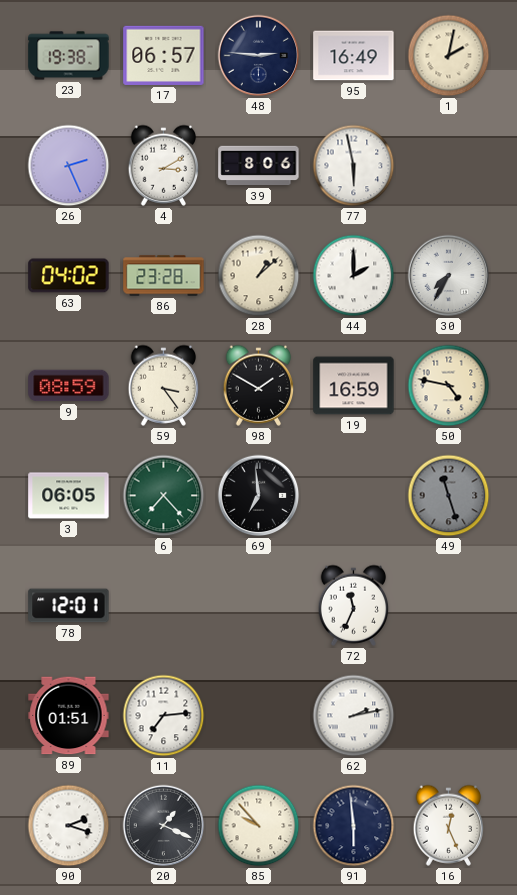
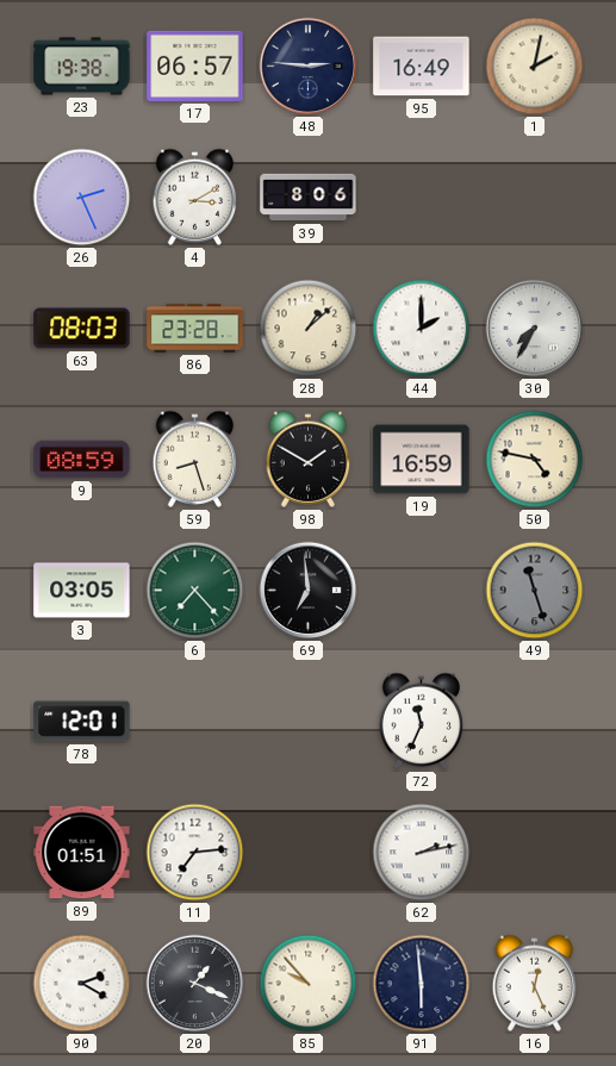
77: 5:58 -> none (354, 166)
63: 04:02 -> 08:03 (82, 329)
59: 3:24 -> 8:27 (195, 459)
3: 06:05 -> 03:05 (82, 591)
90: 2:18 -> 2:20 (82, 984)
